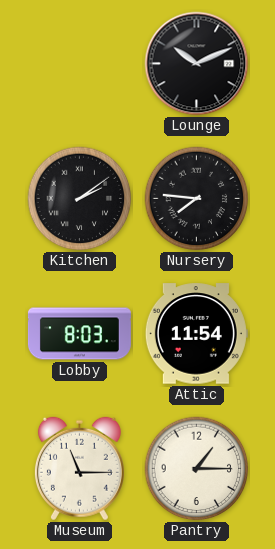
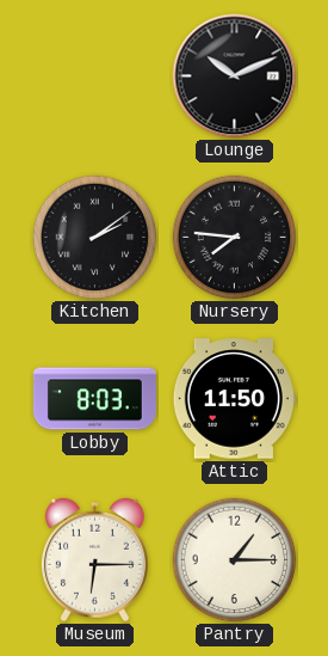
Attic: 11:54 -> 11:50 (234, 399)
Museum: 11:15 -> 6:15 (94, 560)
